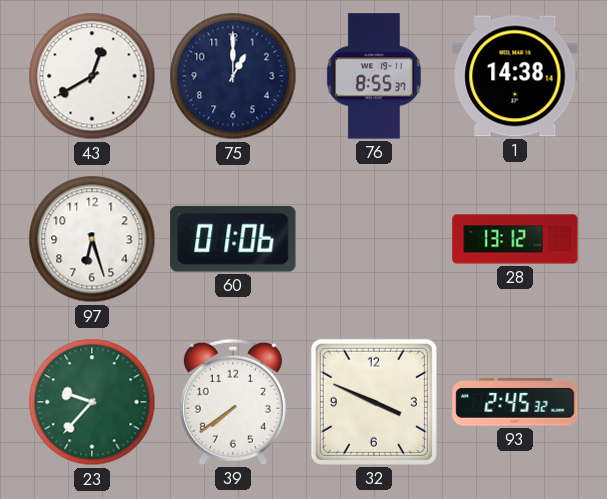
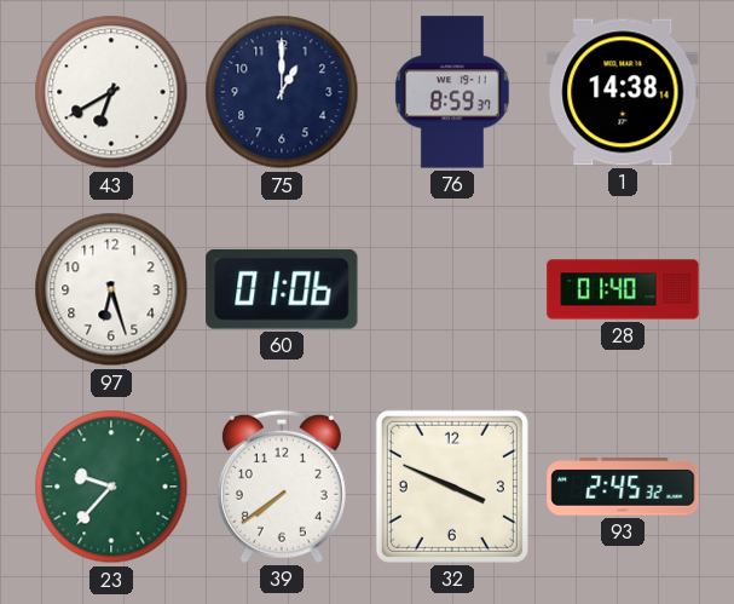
43: 12:40 -> 6:40 (111, 92)
76: 8:55 -> 8:59 (452, 92)
28: 13:12 -> 01:40 (623, 289)
